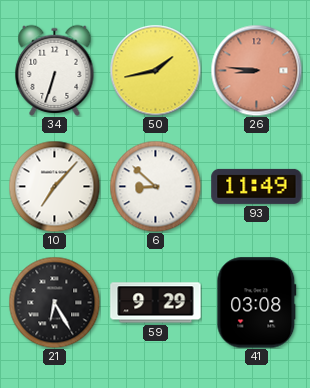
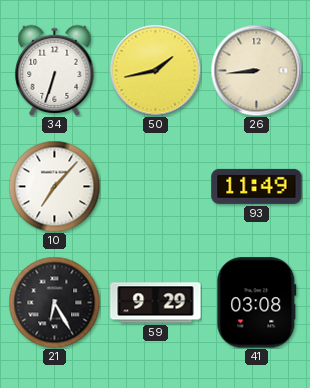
26: 8:46 -> 8:44 (256, 70)
26 dial: salmon -> cream (256, 70)
6: 8:52 -> none (155, 186)
